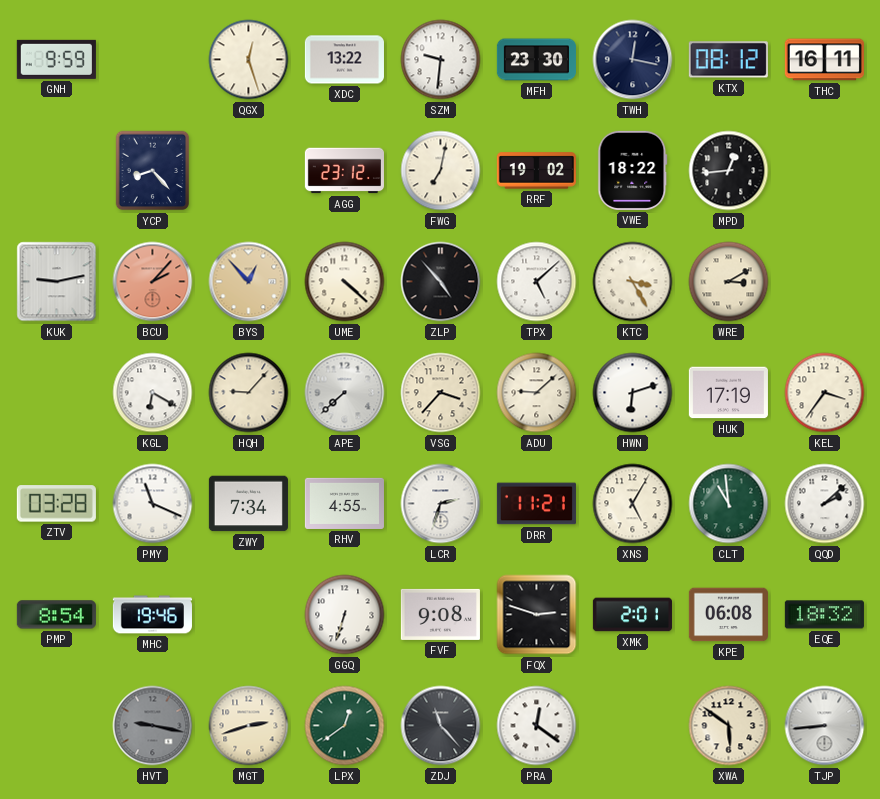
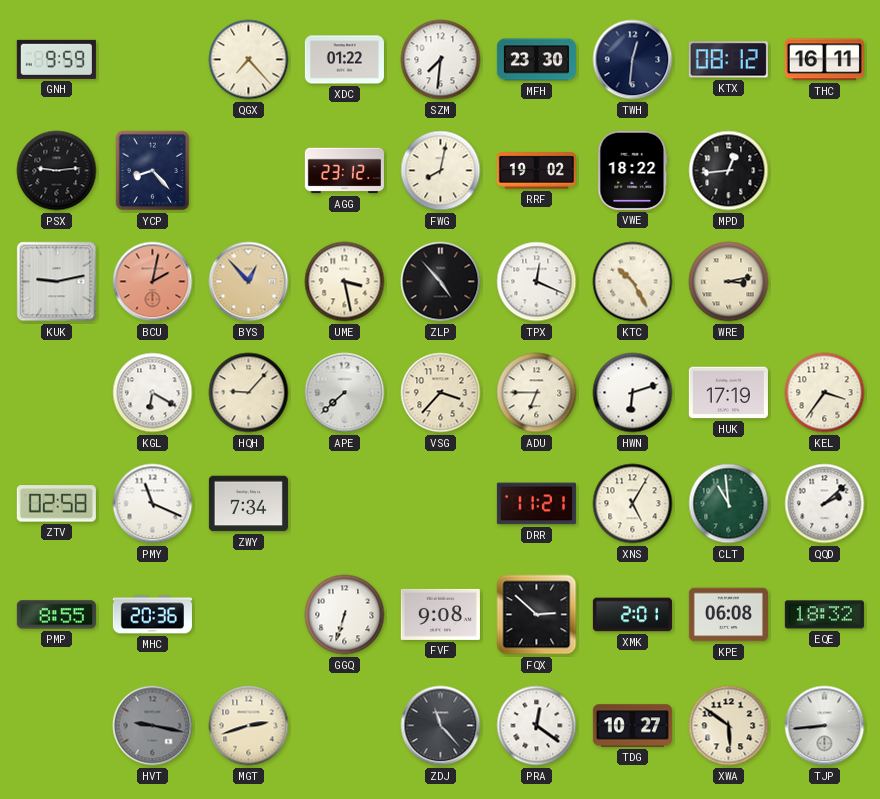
QGX: 12:27 -> 7:23 (249, 60)
XDC: 13:22 -> 01:22 (344, 60)
SZM: 9:31 -> 7:31 (441, 60)
TWH: 12:17 -> 12:31 (633, 60)
PSX: none -> 9:14 (57, 171)
FWG: 7:02 -> 8:02 (441, 171)
BCU: 2:07 -> 2:02 (153, 282)
UME: 4:22 -> 3:28 (345, 282)
TPX: 5:08 -> 12:19 (537, 282)
KTC: 3:25 -> 10:25 (633, 282)
WRE: 3:10 -> 3:13 (729, 282)
ADU: 9:08 -> 6:45 (537, 393)
ZTV: 03:28 -> 02:58 (56, 504)
RHV: 4:55 -> none (344, 503)
LCR: 2:33 -> none (441, 504)
PMP: 8:54 -> 8:55 (56, 615)
MHC: 19:46 -> 20:36 (152, 615)
FQX: 2:48 -> 2:52 (537, 615)
LPX: 12:39 -> none (345, 726)
TDG: none -> 10:27 (632, 726)
